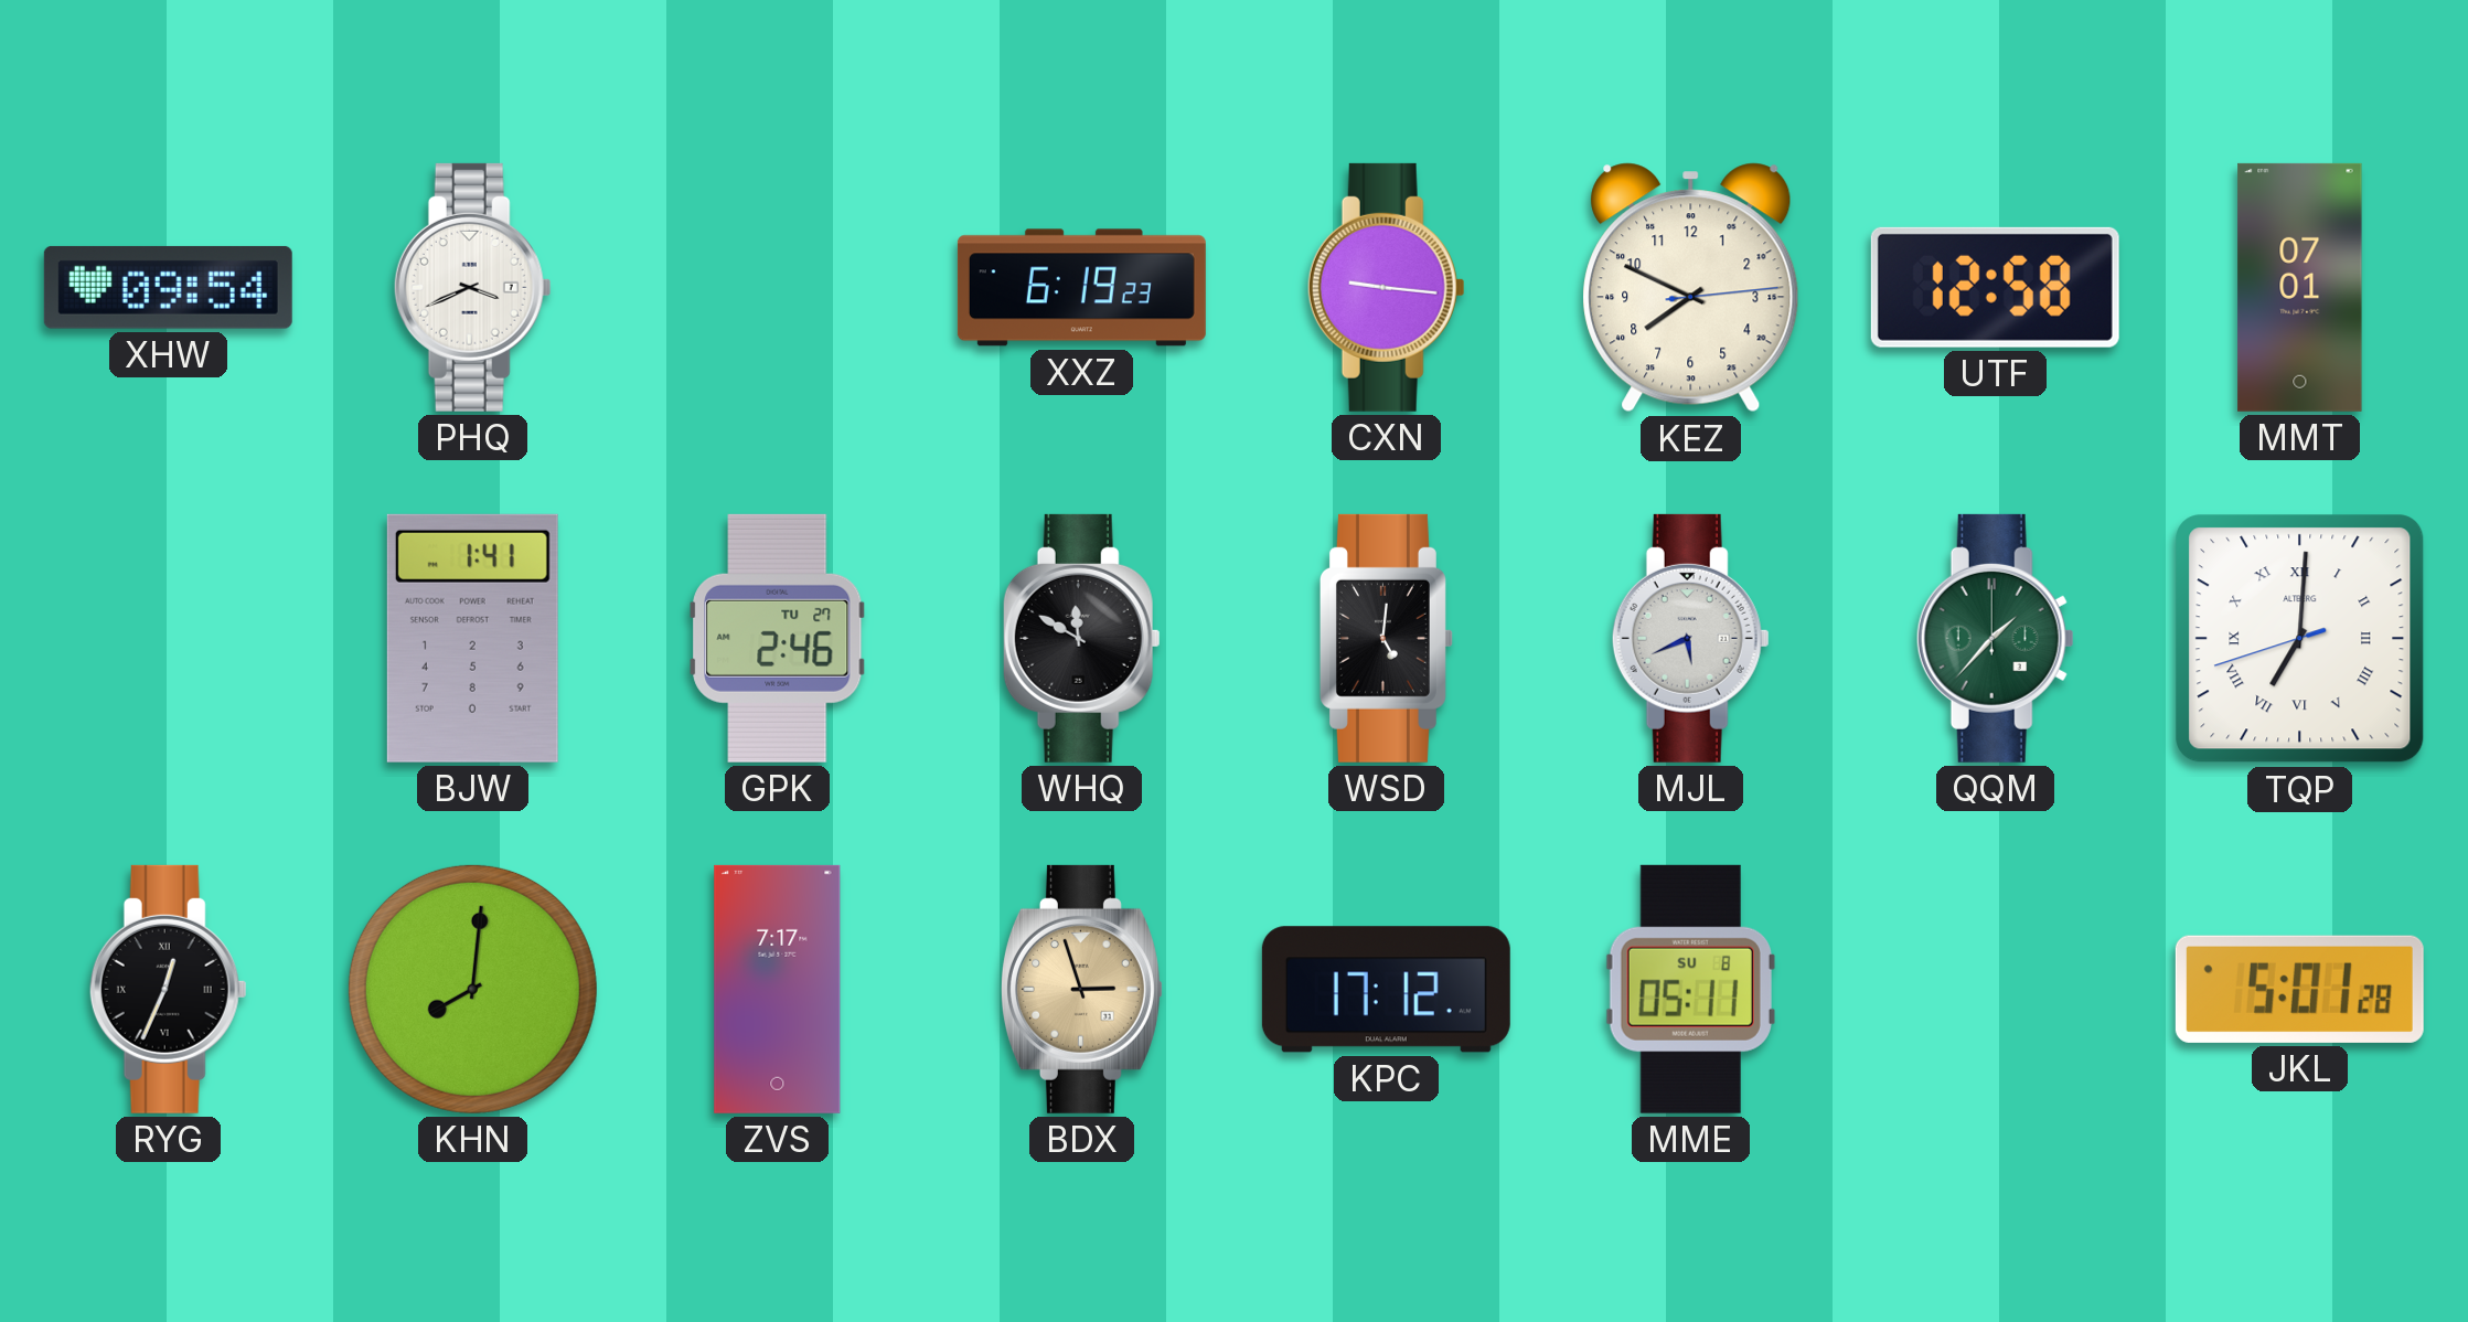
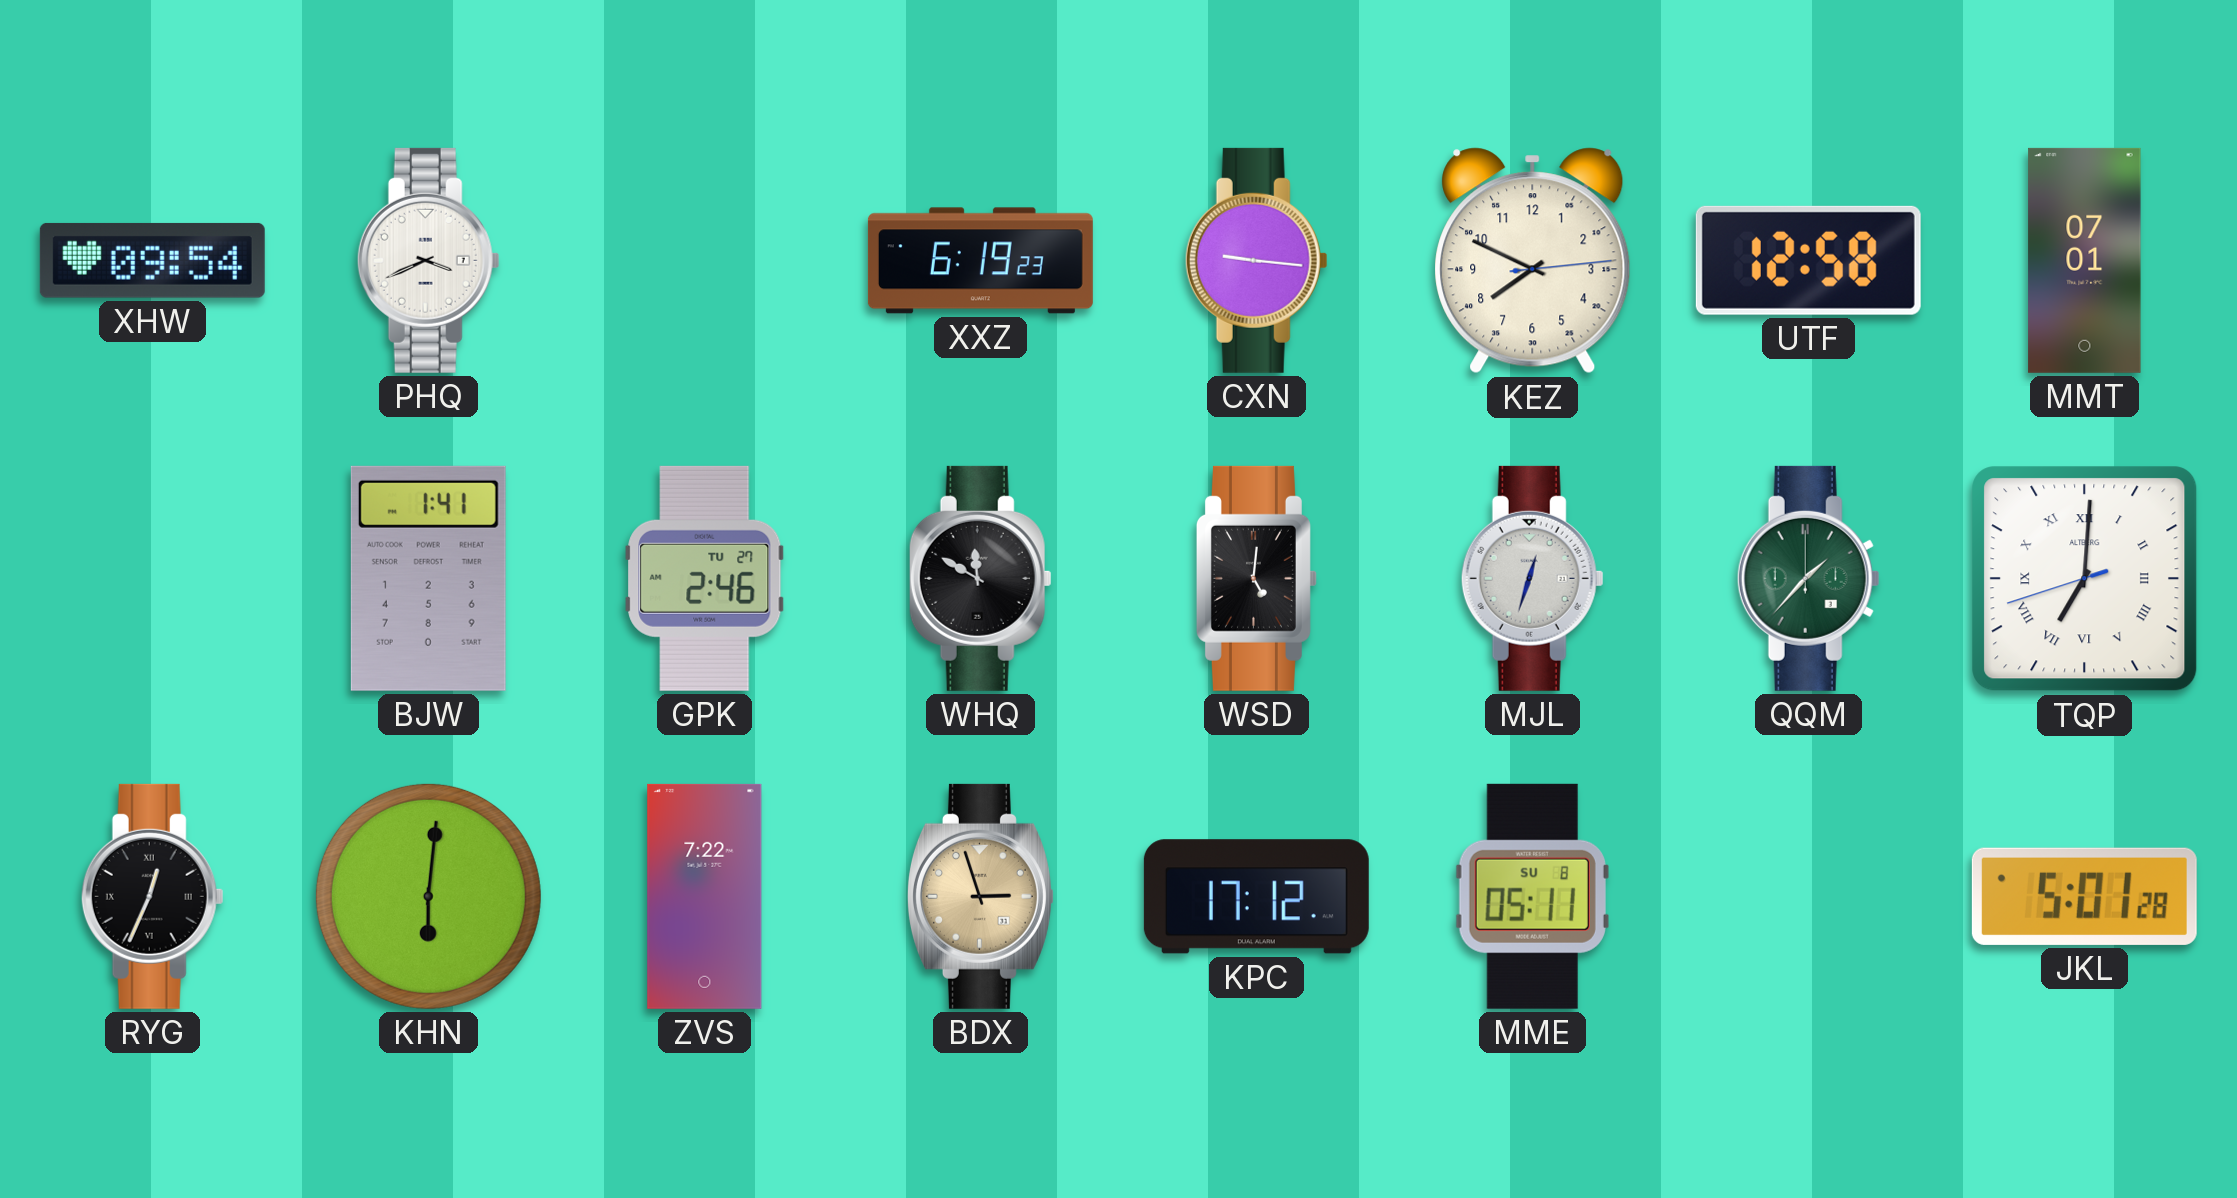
MJL: 5:41 -> 12:33 (1532, 578)
KHN: 8:01 -> 6:01 (428, 896)
ZVS: 7:17 -> 7:22 (705, 896)
